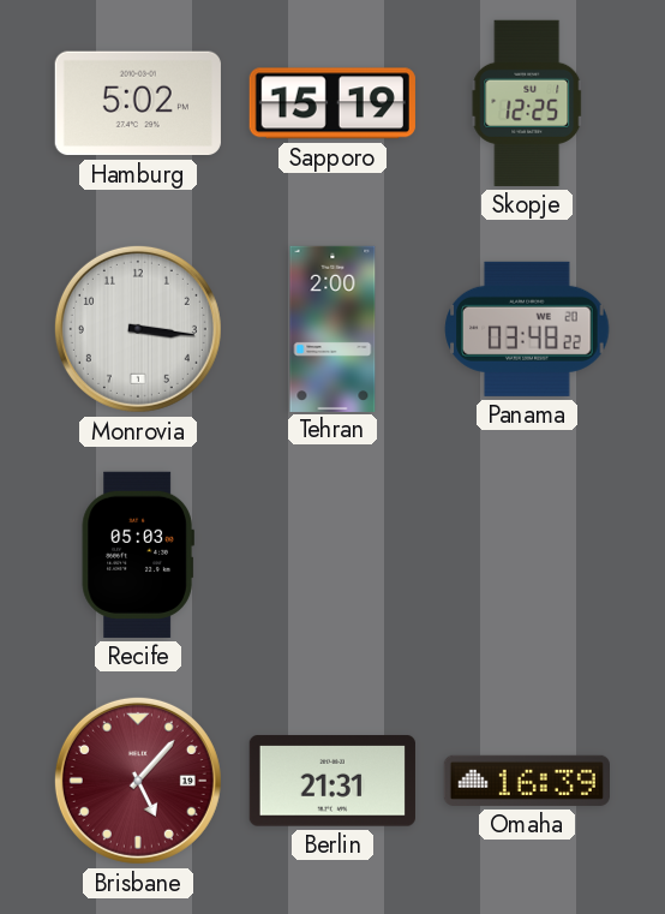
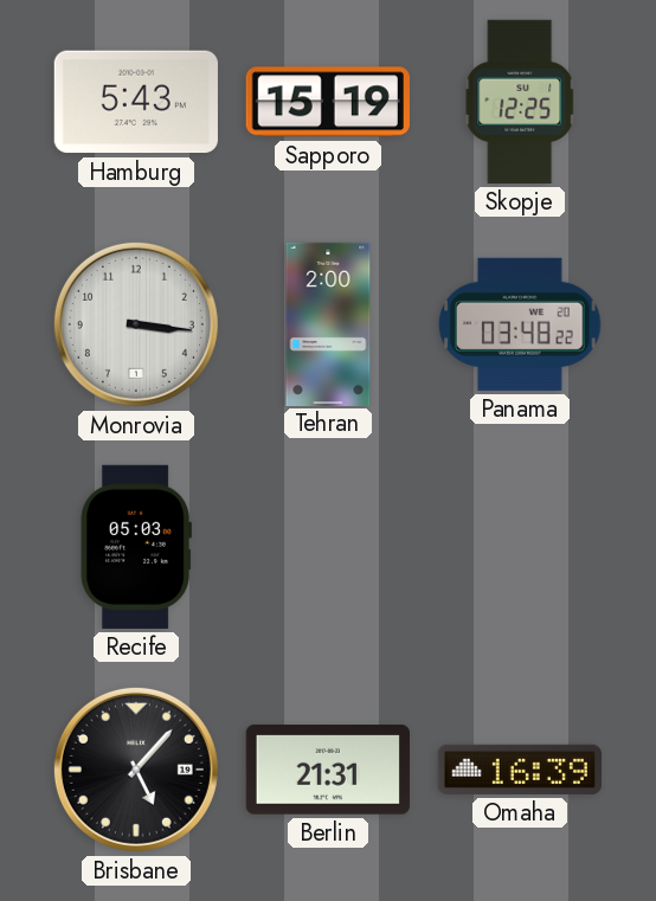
Hamburg: 5:02 -> 5:43 (136, 102)
Brisbane dial: burgundy -> black (136, 770)
